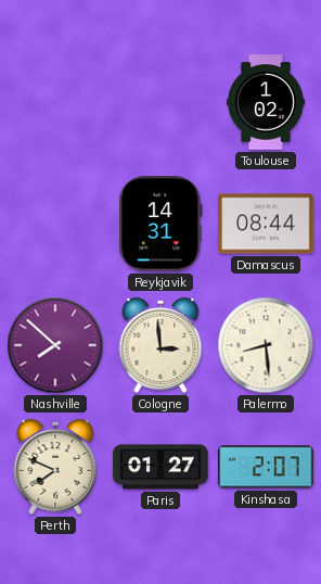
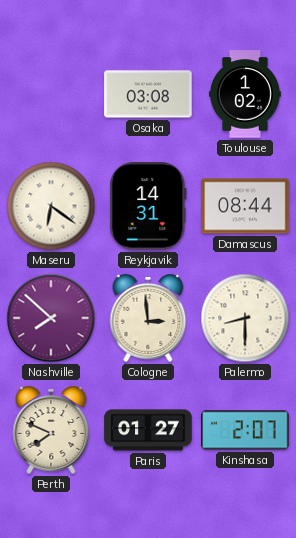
Osaka: none -> 03:08 (148, 94)
Maseru: none -> 6:21 (51, 206)
Palermo: 8:29 -> 8:30 (245, 318)
